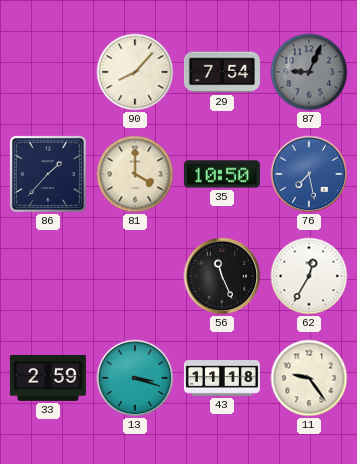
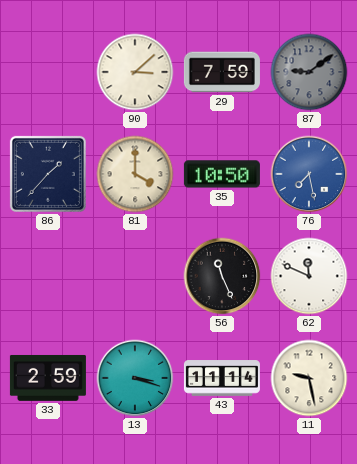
90: 8:07 -> 3:08 (135, 72)
29: 7:54 -> 7:59 (222, 72)
87: 9:04 -> 9:09 (309, 72)
62: 12:35 -> 11:49 (309, 276)
43: 11:18 -> 11:14 (222, 378)
11: 9:24 -> 9:28 (309, 378)
